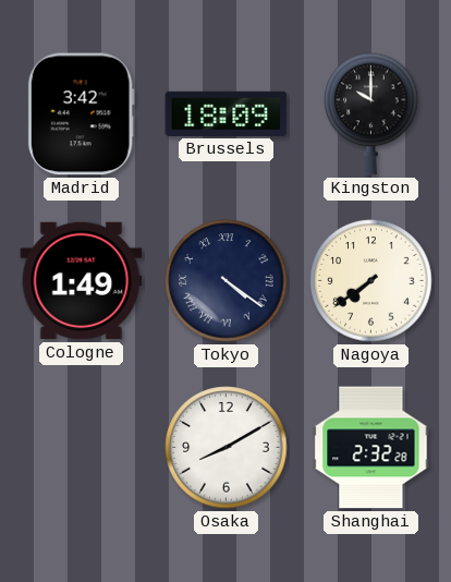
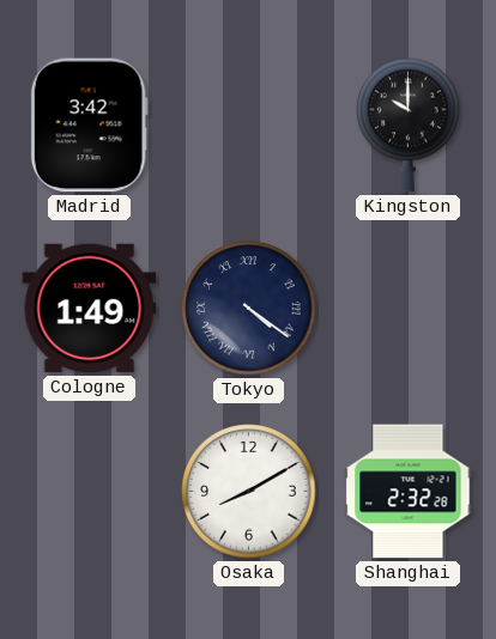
Brussels: 18:09 -> none (227, 113)
Nagoya: 7:39 -> none (371, 281)
